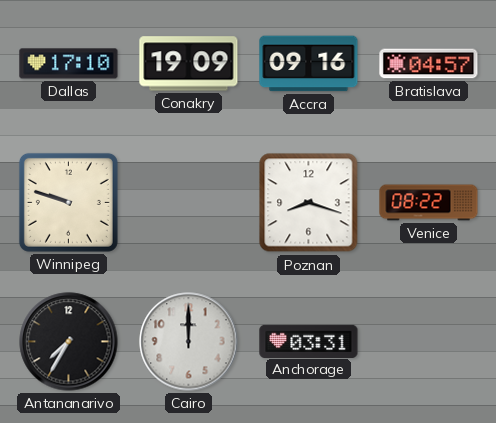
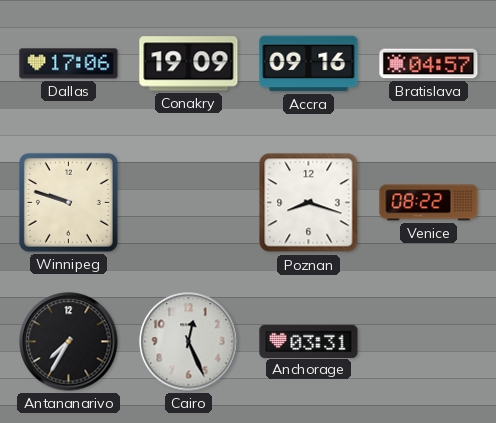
Dallas: 17:10 -> 17:06 (69, 64)
Cairo: 12:00 -> 12:26 (189, 342)
